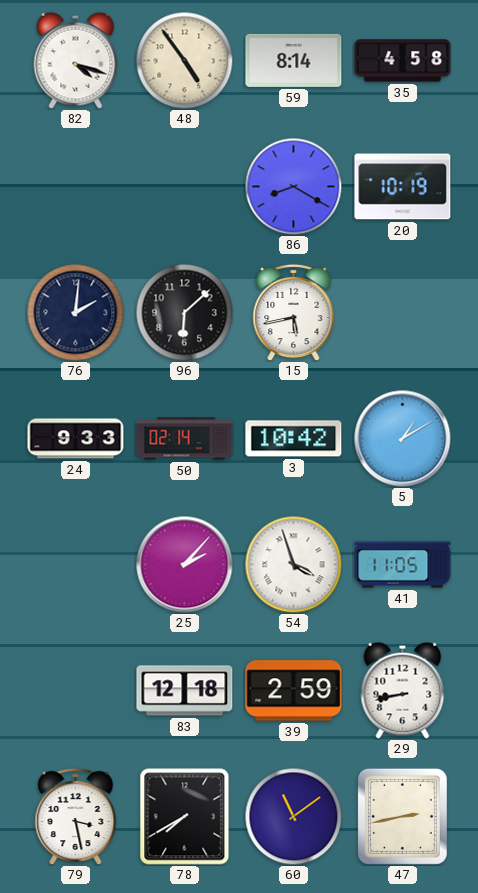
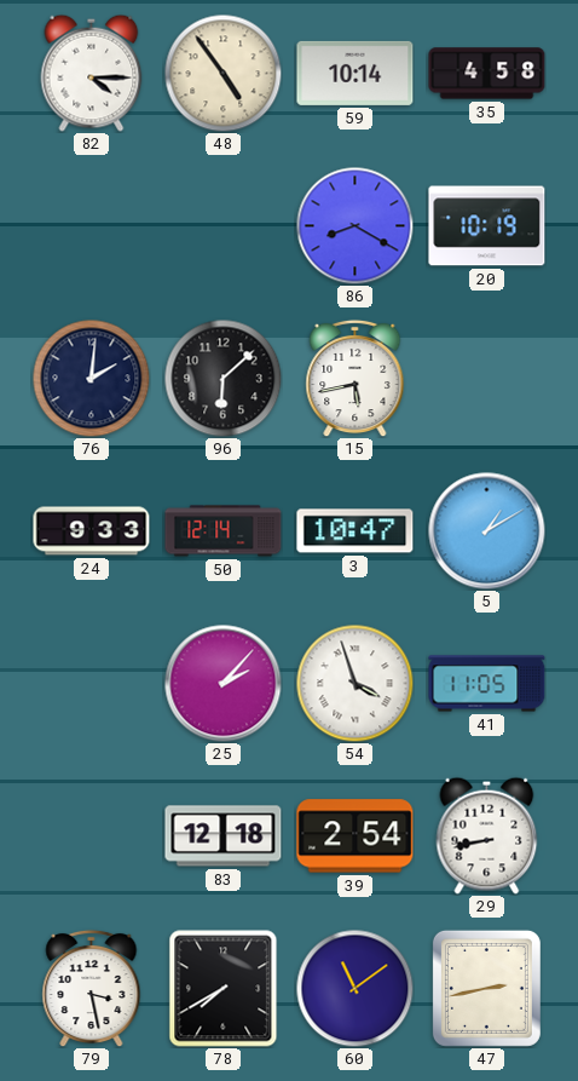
82: 4:18 -> 4:15 (92, 73)
59: 8:14 -> 10:14 (356, 73)
50: 02:14 -> 12:14 (224, 531)
3: 10:42 -> 10:47 (356, 531)
39: 2:59 -> 2:54 (356, 836)
